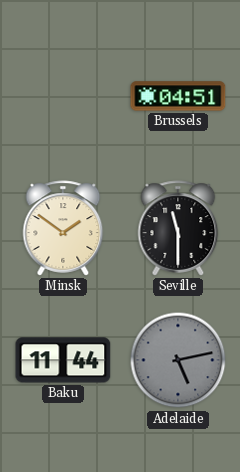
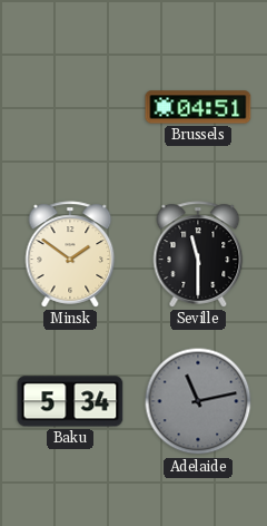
Baku: 11:44 -> 5:34 (70, 401)
Adelaide: 5:13 -> 11:13 (198, 401)
